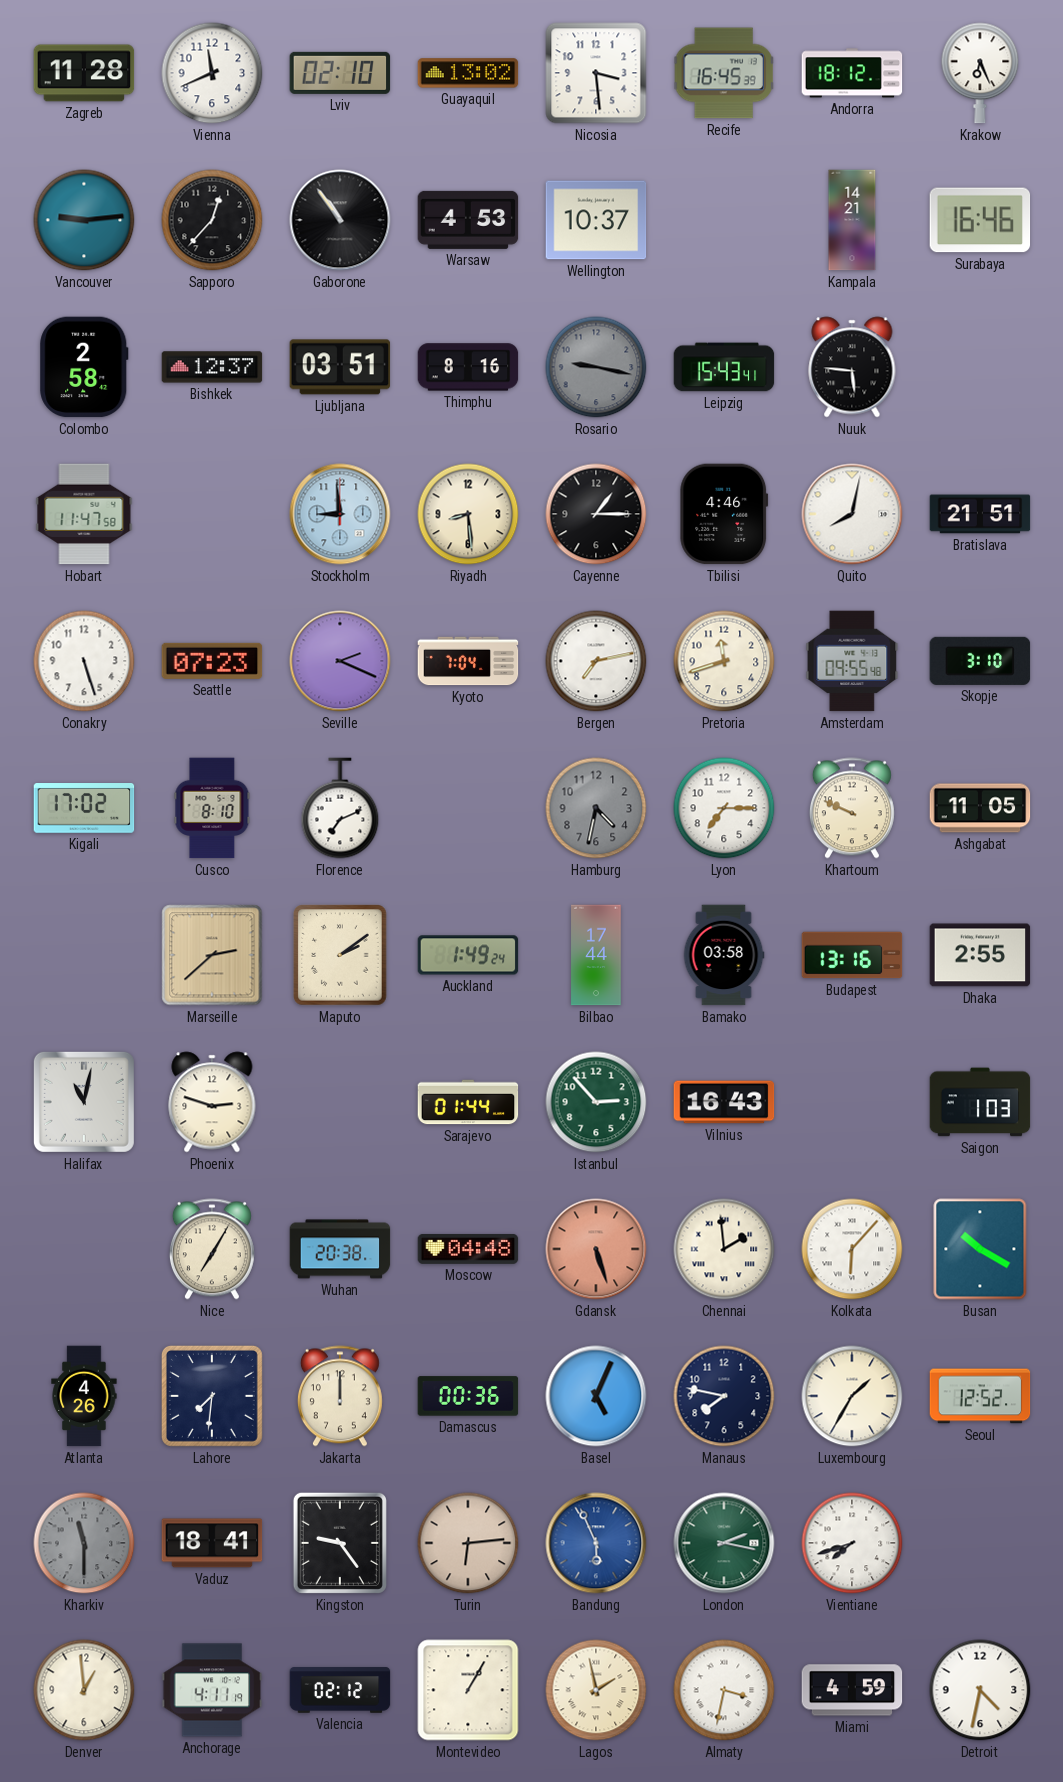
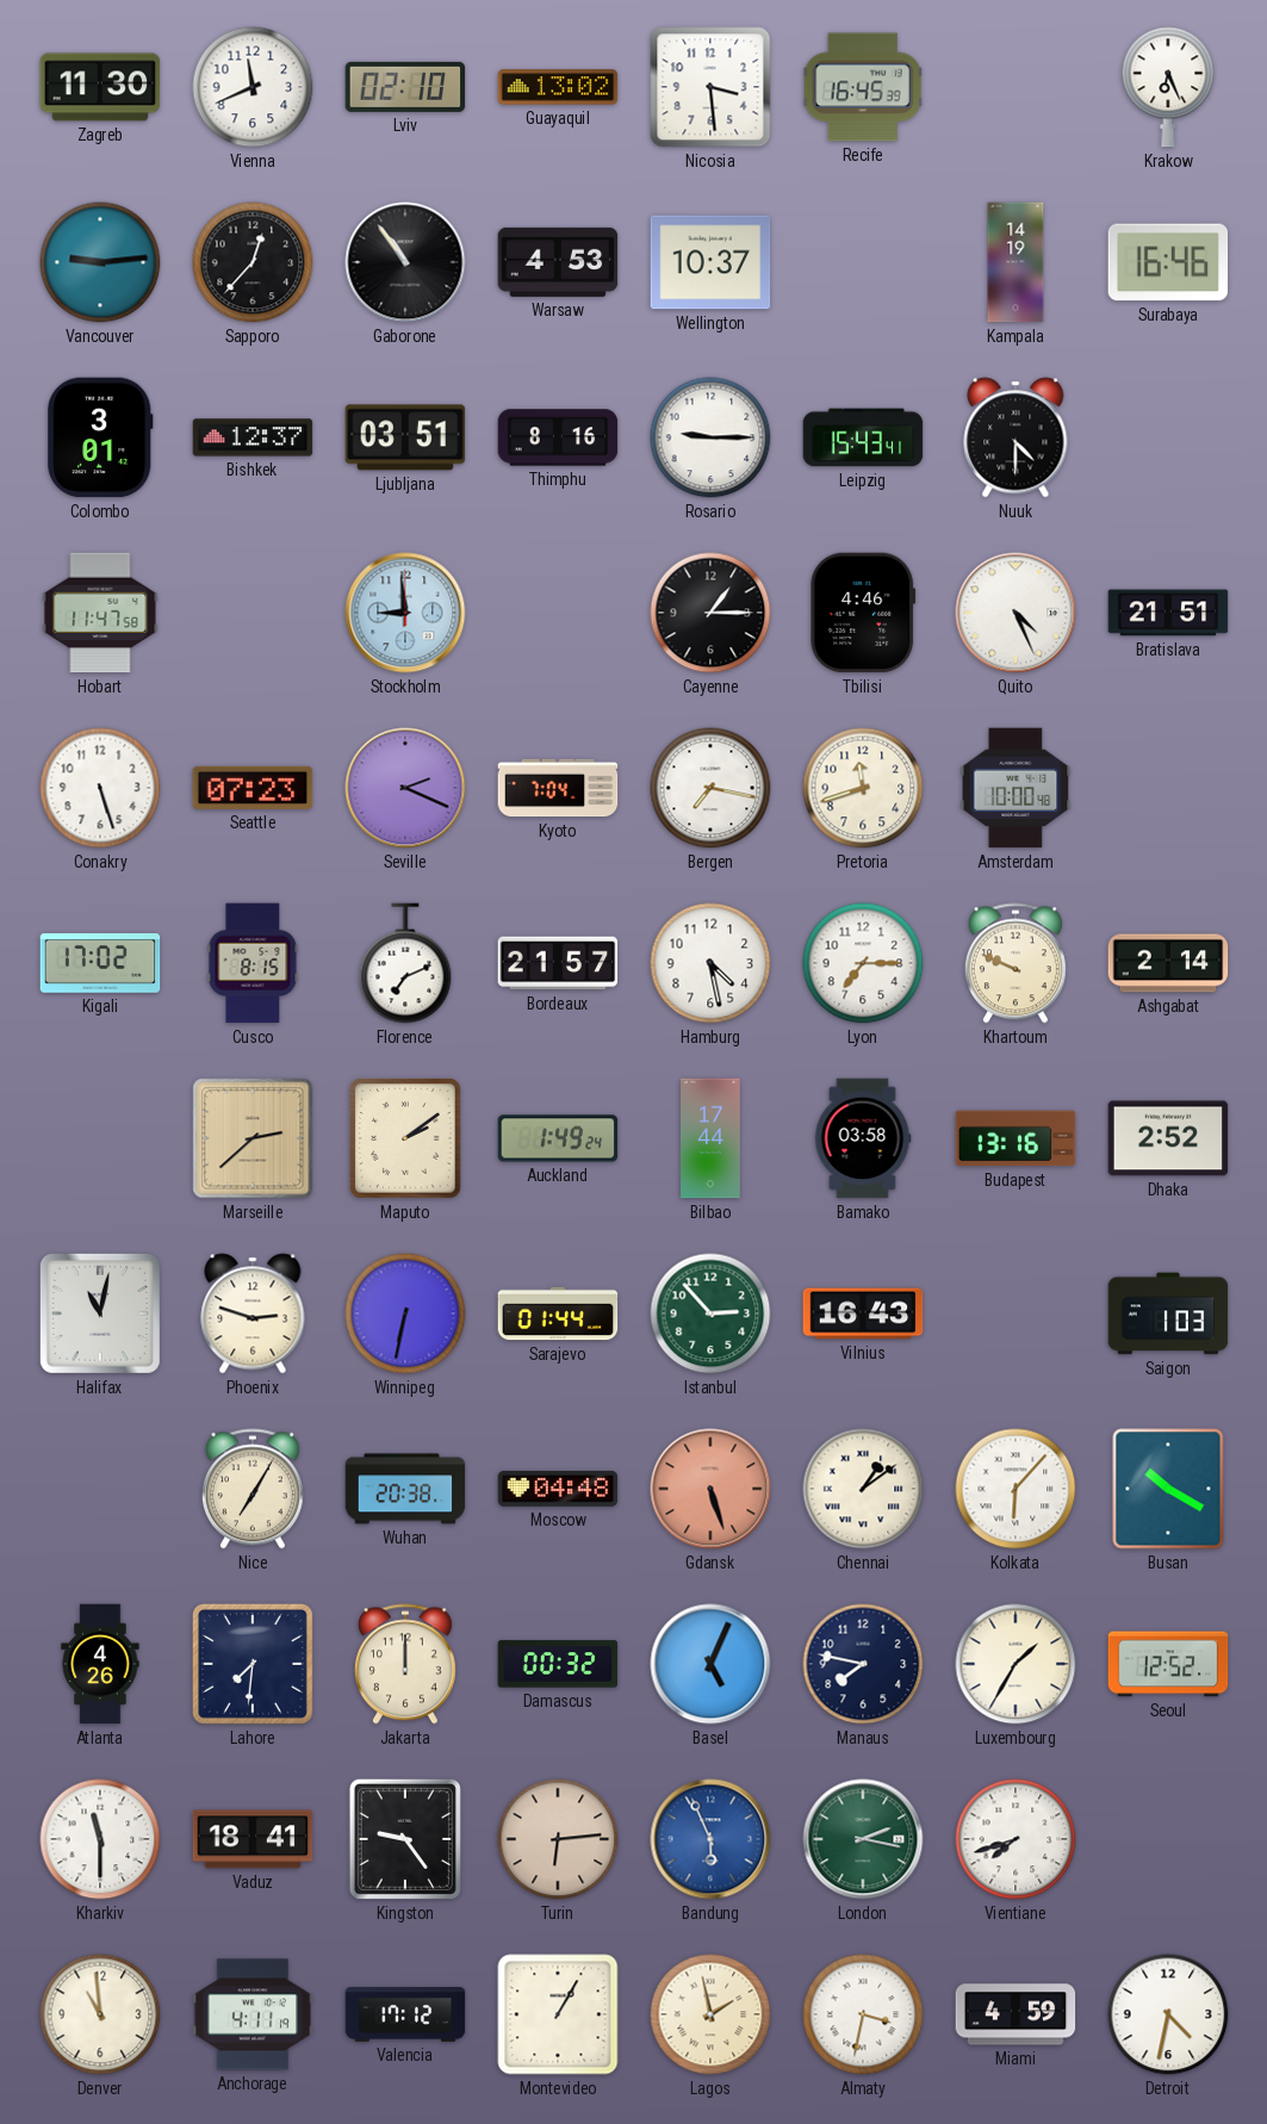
Zagreb: 11:28 -> 11:30 (100, 87)
Andorra: 18:12 -> none (852, 73)
Kampala: 14:21 -> 14:19 (1016, 262)
Colombo: 2:58 -> 3:01 (100, 437)
Rosario: 9:17 -> 9:15 (710, 437)
Rosario dial: grey -> white (710, 437)
Nuuk: 5:46 -> 4:30 (1016, 437)
Riyadh: 8:29 -> none (468, 514)
Quito: 8:02 -> 4:26 (1016, 613)
Bergen: 7:13 -> 7:17 (710, 788)
Amsterdam: 09:55 -> 10:00 (1016, 788)
Skopje: 3:10 -> none (980, 661)
Cusco: 8:10 -> 8:15 (253, 963)
Bordeaux: none -> 21:57 (558, 963)
Hamburg: 4:32 -> 4:28 (710, 963)
Hamburg dial: grey -> white (710, 963)
Ashgabat: 11:05 -> 2:14 (1168, 963)
Dhaka: 2:55 -> 2:52 (1168, 1138)
Winnipeg: none -> 6:32 (405, 1313)
Chennai: 1:59 -> 1:09 (863, 1489)
Damascus: 00:36 -> 00:32 (558, 1664)
Kharkiv dial: grey -> white (100, 1839)
Denver: 12:59 -> 10:59 (100, 2014)
Valencia: 02:12 -> 17:12 (405, 2014)
